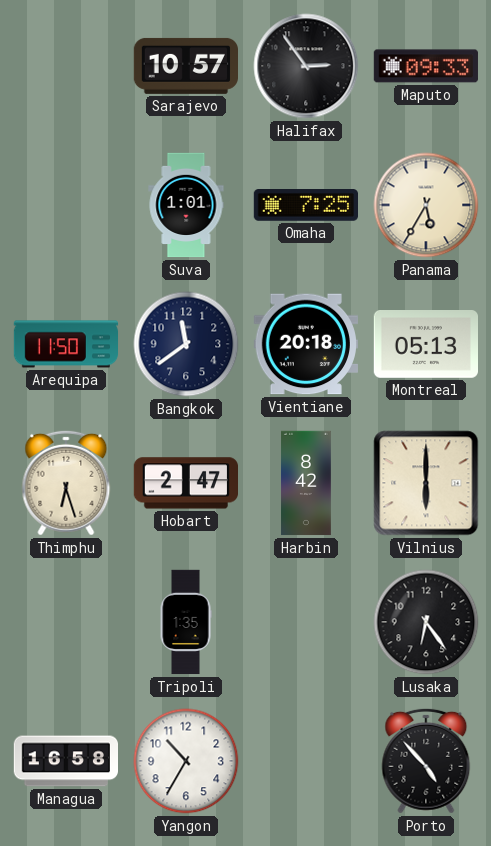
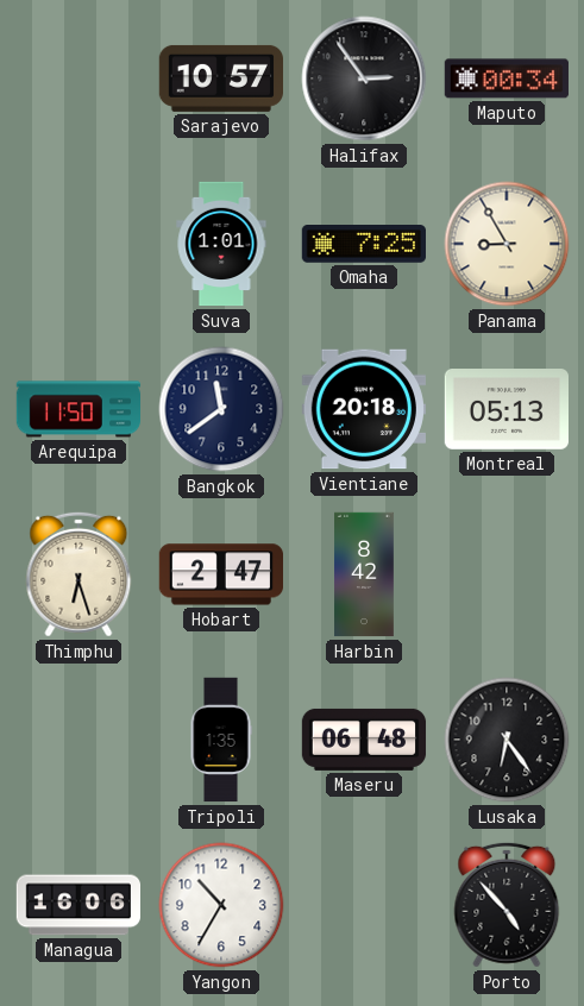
Maputo: 09:33 -> 00:34 (507, 78)
Panama: 5:35 -> 8:55 (507, 244)
Vilnius: 6:00 -> none (426, 483)
Maseru: none -> 06:48 (364, 740)
Managua: 16:58 -> 16:06 (77, 905)
